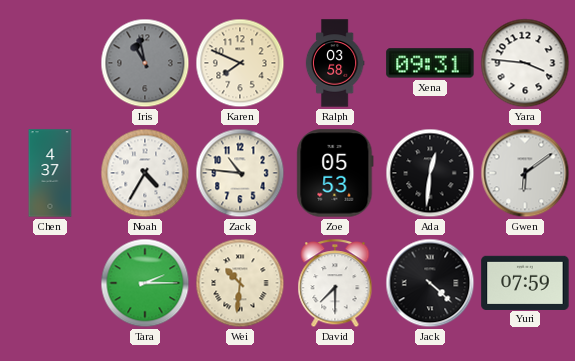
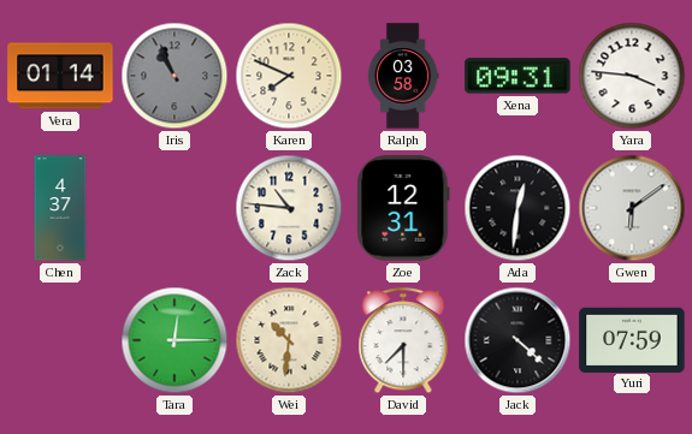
Vera: none -> 01:14 (60, 76)
Iris: 10:58 -> 10:56 (175, 76)
Noah: 4:35 -> none (145, 173)
Zoe: 05:53 -> 12:31 (403, 208)
Tara: 2:15 -> 12:15 (175, 340)
